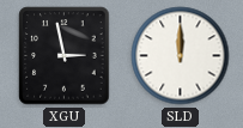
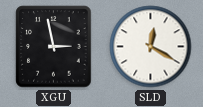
SLD: 12:00 -> 12:20 (151, 47)
